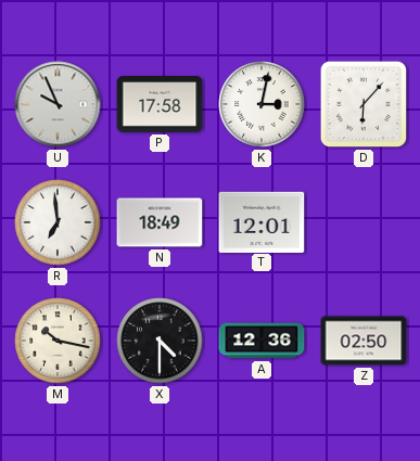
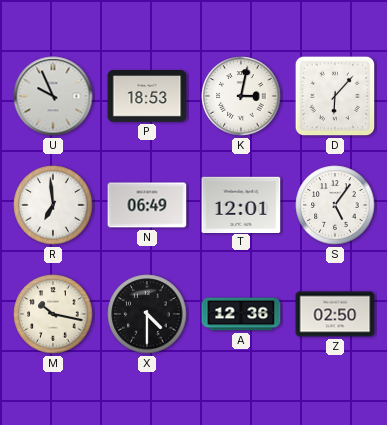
P: 17:58 -> 18:53 (147, 97)
N: 18:49 -> 06:49 (147, 205)
S: none -> 5:06 (335, 205)
